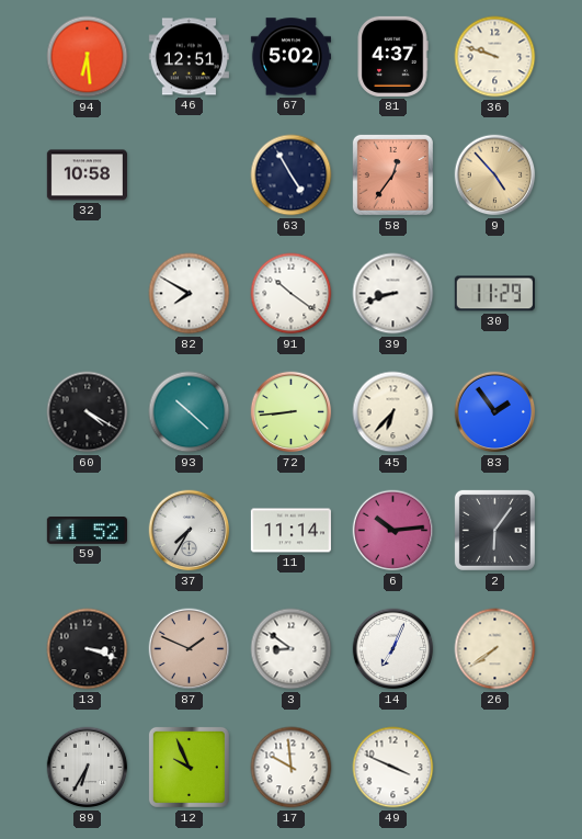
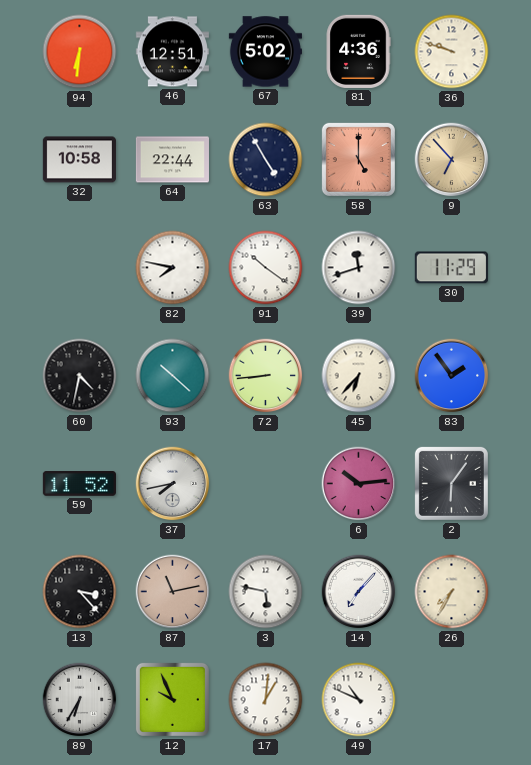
94: 6:29 -> 6:31 (80, 52)
81: 4:37 -> 4:36 (358, 51)
64: none -> 22:44 (172, 160)
58: 12:36 -> 5:00 (358, 159)
9: 4:53 -> 6:53 (452, 160)
82: 7:50 -> 7:47 (173, 268)
39: 8:42 -> 11:42 (359, 268)
60: 4:20 -> 4:32 (80, 376)
37: 7:35 -> 7:43 (173, 484)
11: 11:14 -> none (290, 531)
13: 3:18 -> 3:23 (80, 592)
87: 1:49 -> 11:13 (173, 592)
3: 8:51 -> 5:47 (266, 592)
14: 7:04 -> 7:07 (359, 592)
26: 7:39 -> 7:35 (452, 592)
17: 9:59 -> 1:01 (266, 700)
49: 3:49 -> 10:49 (359, 700)
